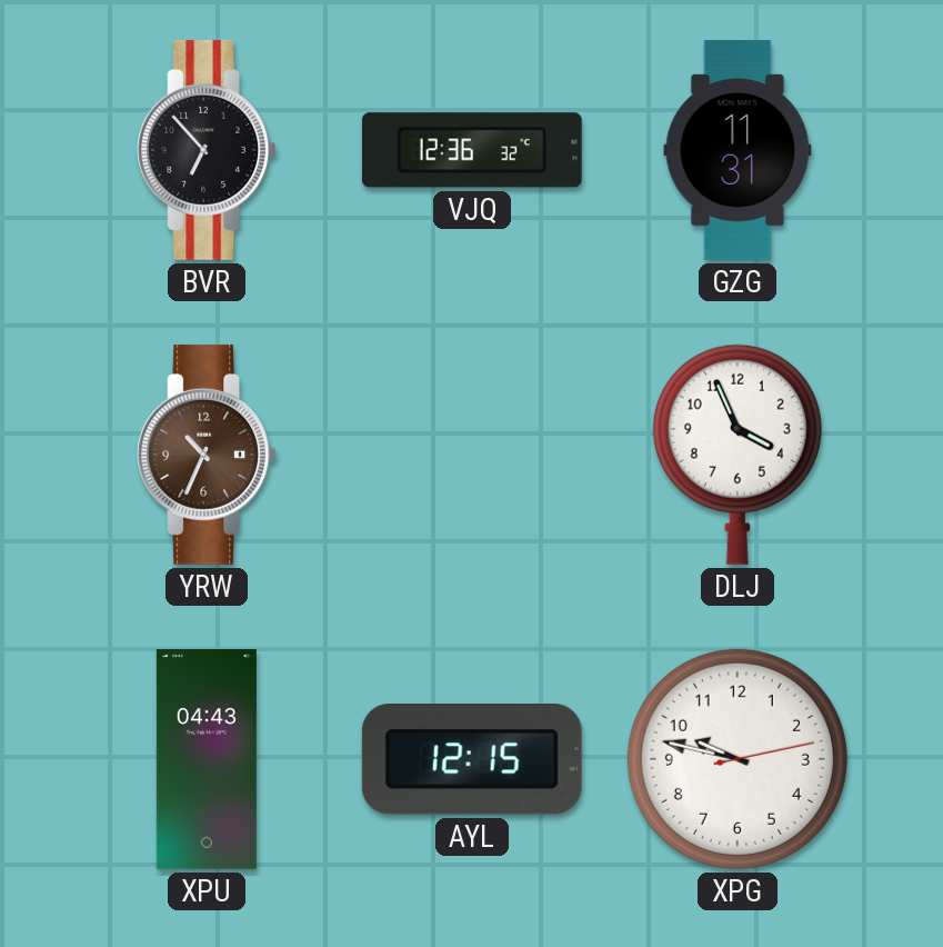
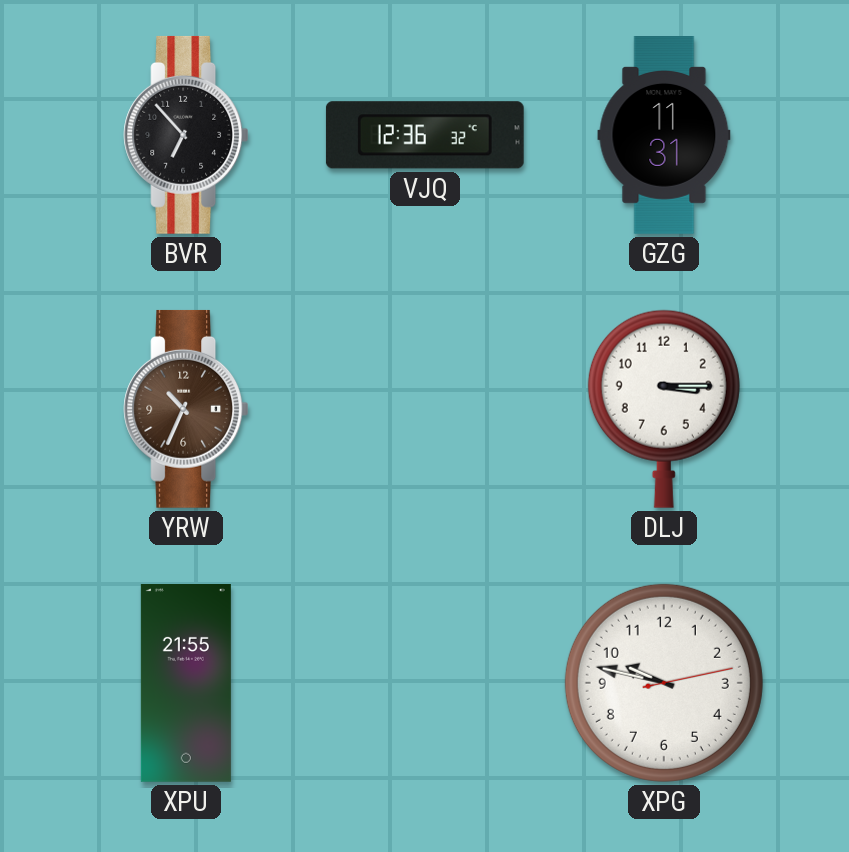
DLJ: 3:56 -> 3:15 (664, 409)
XPU: 04:43 -> 21:55 (186, 684)
AYL: 12:15 -> none (472, 760)
